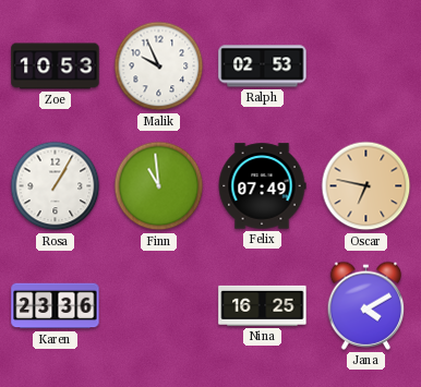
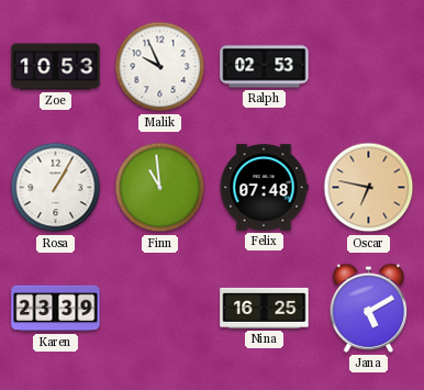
Felix: 07:49 -> 07:48 (264, 188)
Karen: 23:36 -> 23:39 (56, 309)
Jana: 4:10 -> 5:10 (369, 308)
